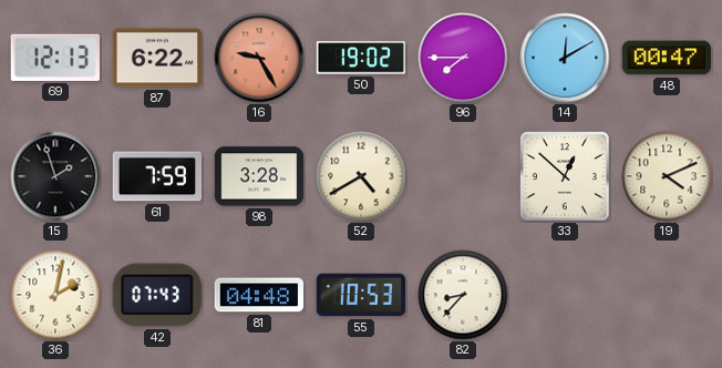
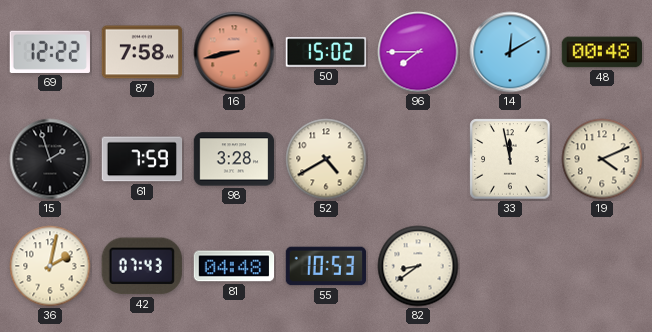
69: 12:13 -> 12:22 (50, 52)
87: 6:22 -> 7:58 (142, 52)
16: 9:25 -> 8:43 (234, 52)
50: 19:02 -> 15:02 (325, 52)
48: 00:47 -> 00:48 (602, 52)
33: 12:52 -> 11:58 (510, 159)
82: 8:37 -> 8:39 (418, 266)
